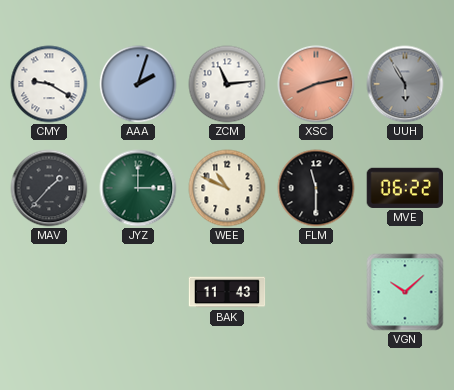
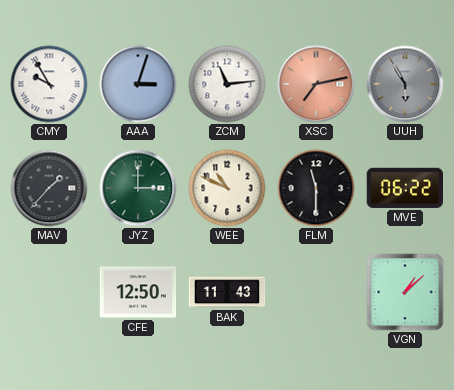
CMY: 9:20 -> 9:55 (49, 84)
AAA: 2:03 -> 3:03 (138, 84)
XSC: 8:13 -> 7:13 (316, 84)
CFE: none -> 12:50 (138, 292)
VGN: 10:08 -> 1:08 (405, 292)
